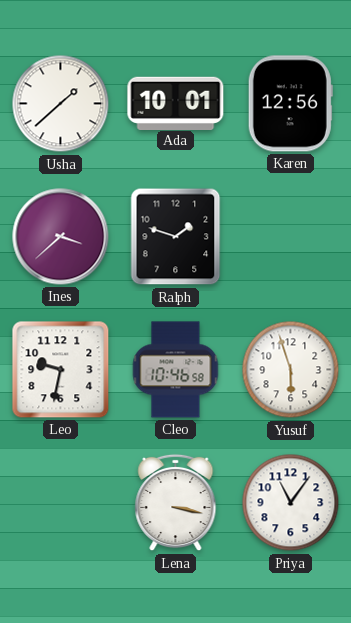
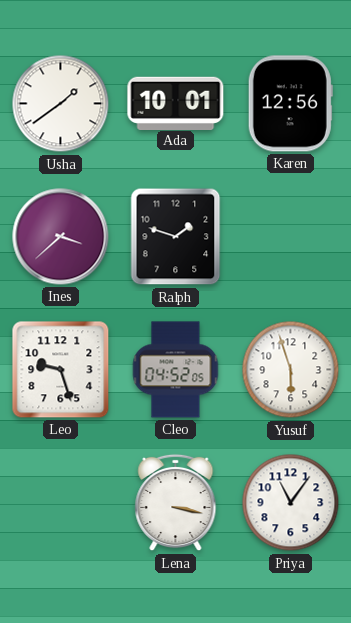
Usha: 1:38 -> 1:39 (61, 104)
Leo: 9:32 -> 9:27 (61, 370)
Cleo: 10:46 -> 04:52 (176, 370)
